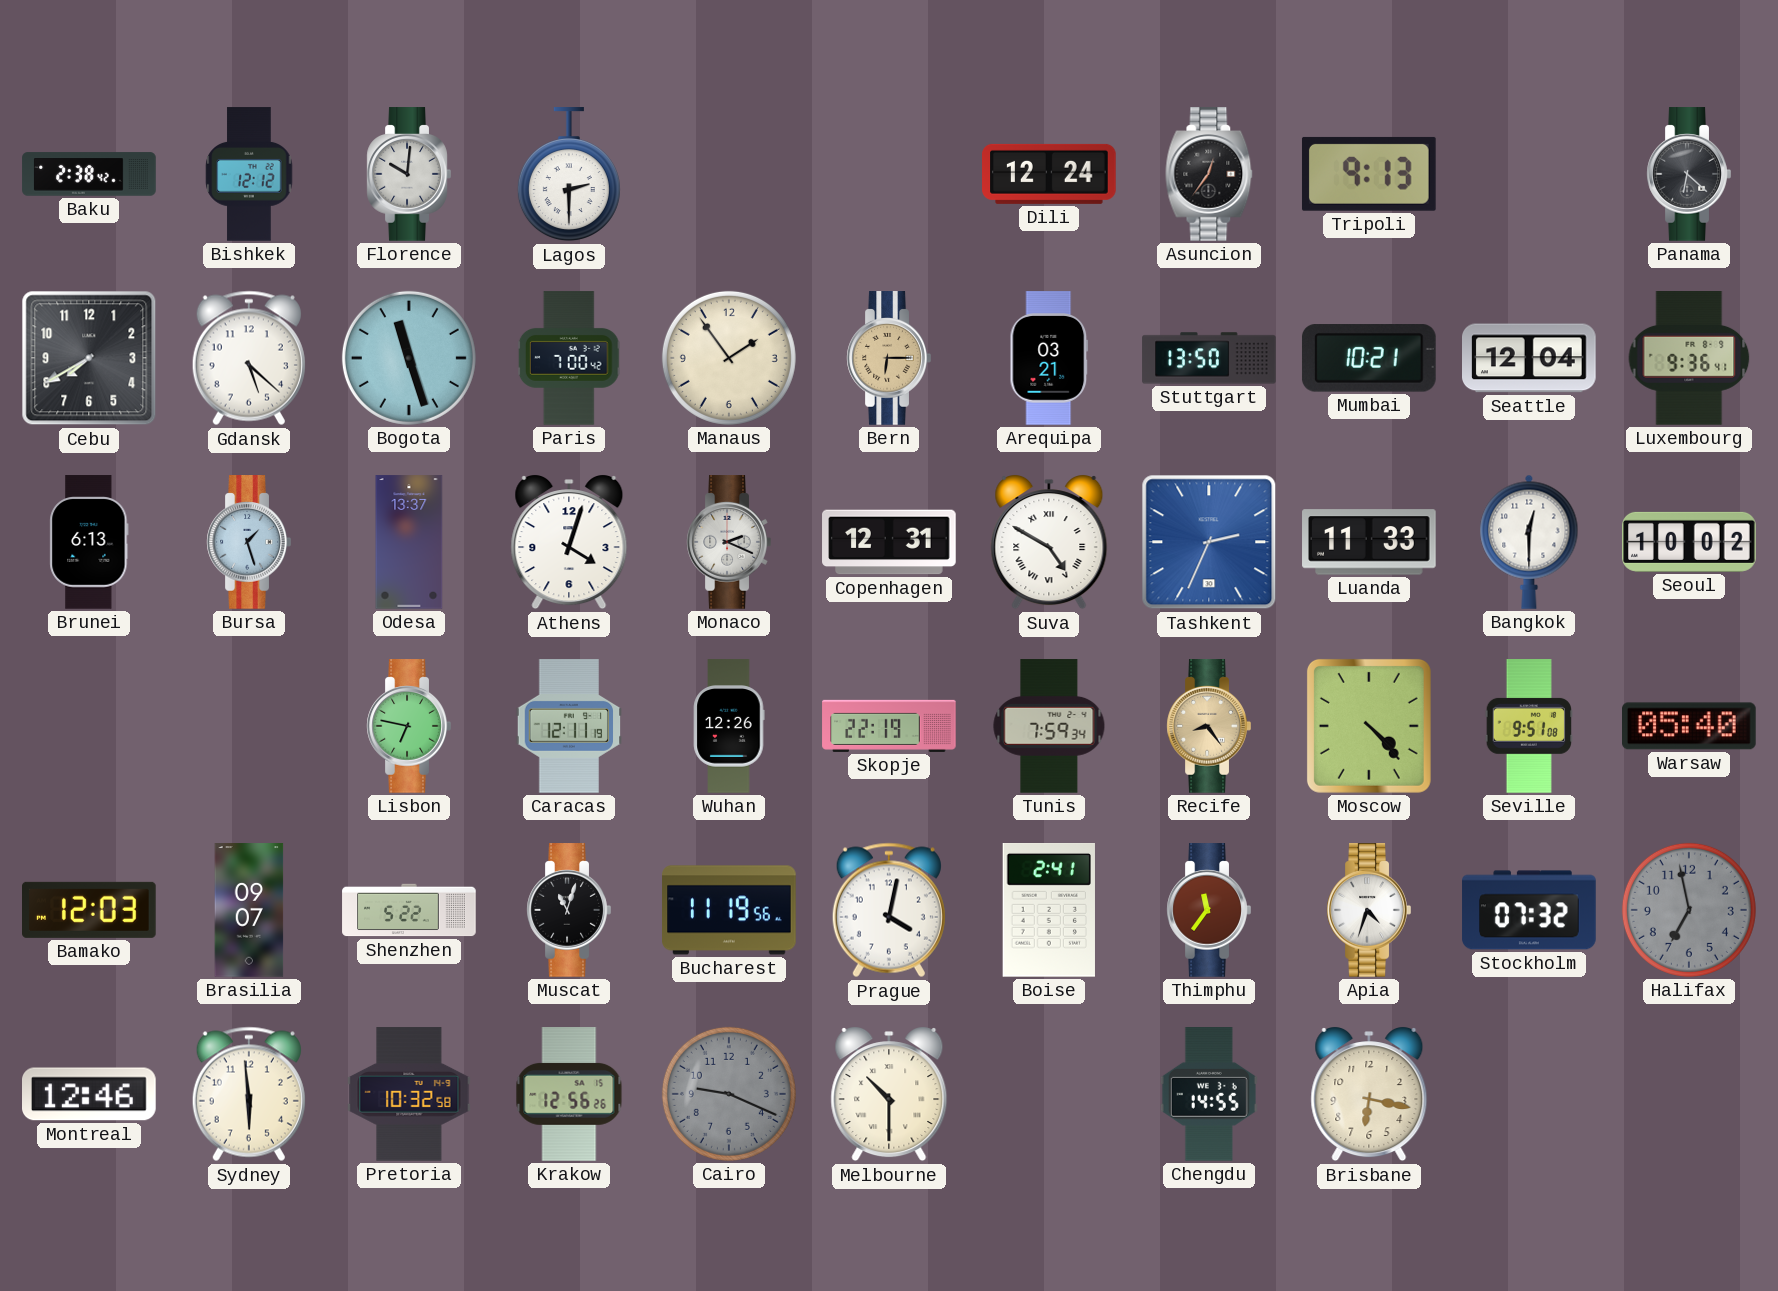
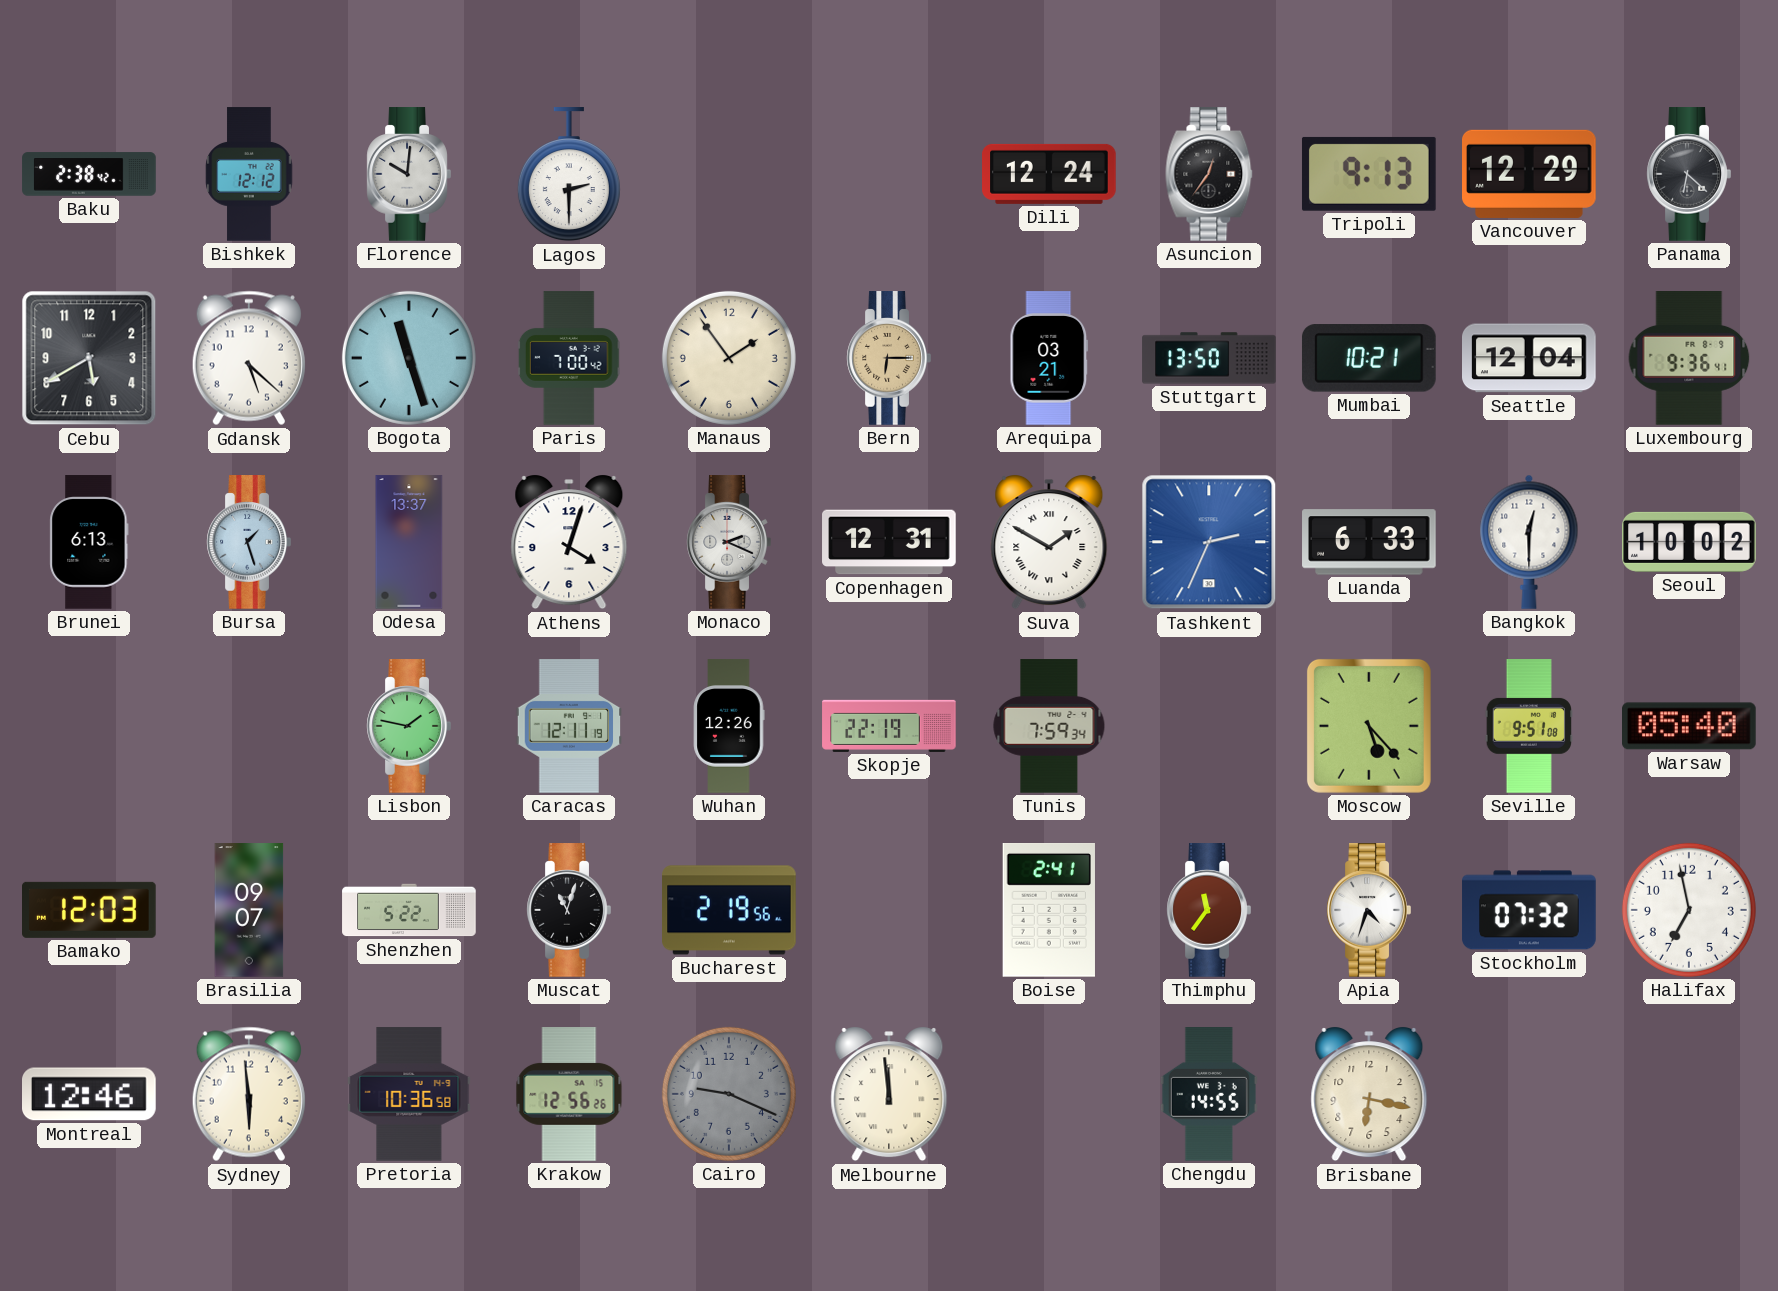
Vancouver: none -> 12:29 (1529, 174)
Cebu: 7:40 -> 5:40 (89, 358)
Suva: 4:50 -> 1:50 (1049, 543)
Luanda: 11:33 -> 6:33 (1369, 542)
Lisbon: 6:47 -> 1:47 (409, 726)
Recife: 8:24 -> none (1209, 726)
Moscow: 4:23 -> 5:23 (1369, 726)
Bucharest: 11:19 -> 2:19 (729, 910)
Prague: 4:02 -> none (889, 910)
Halifax dial: grey -> white (1689, 910)
Pretoria: 10:32 -> 10:36 (409, 1094)
Melbourne: 10:30 -> 11:59 (889, 1095)
